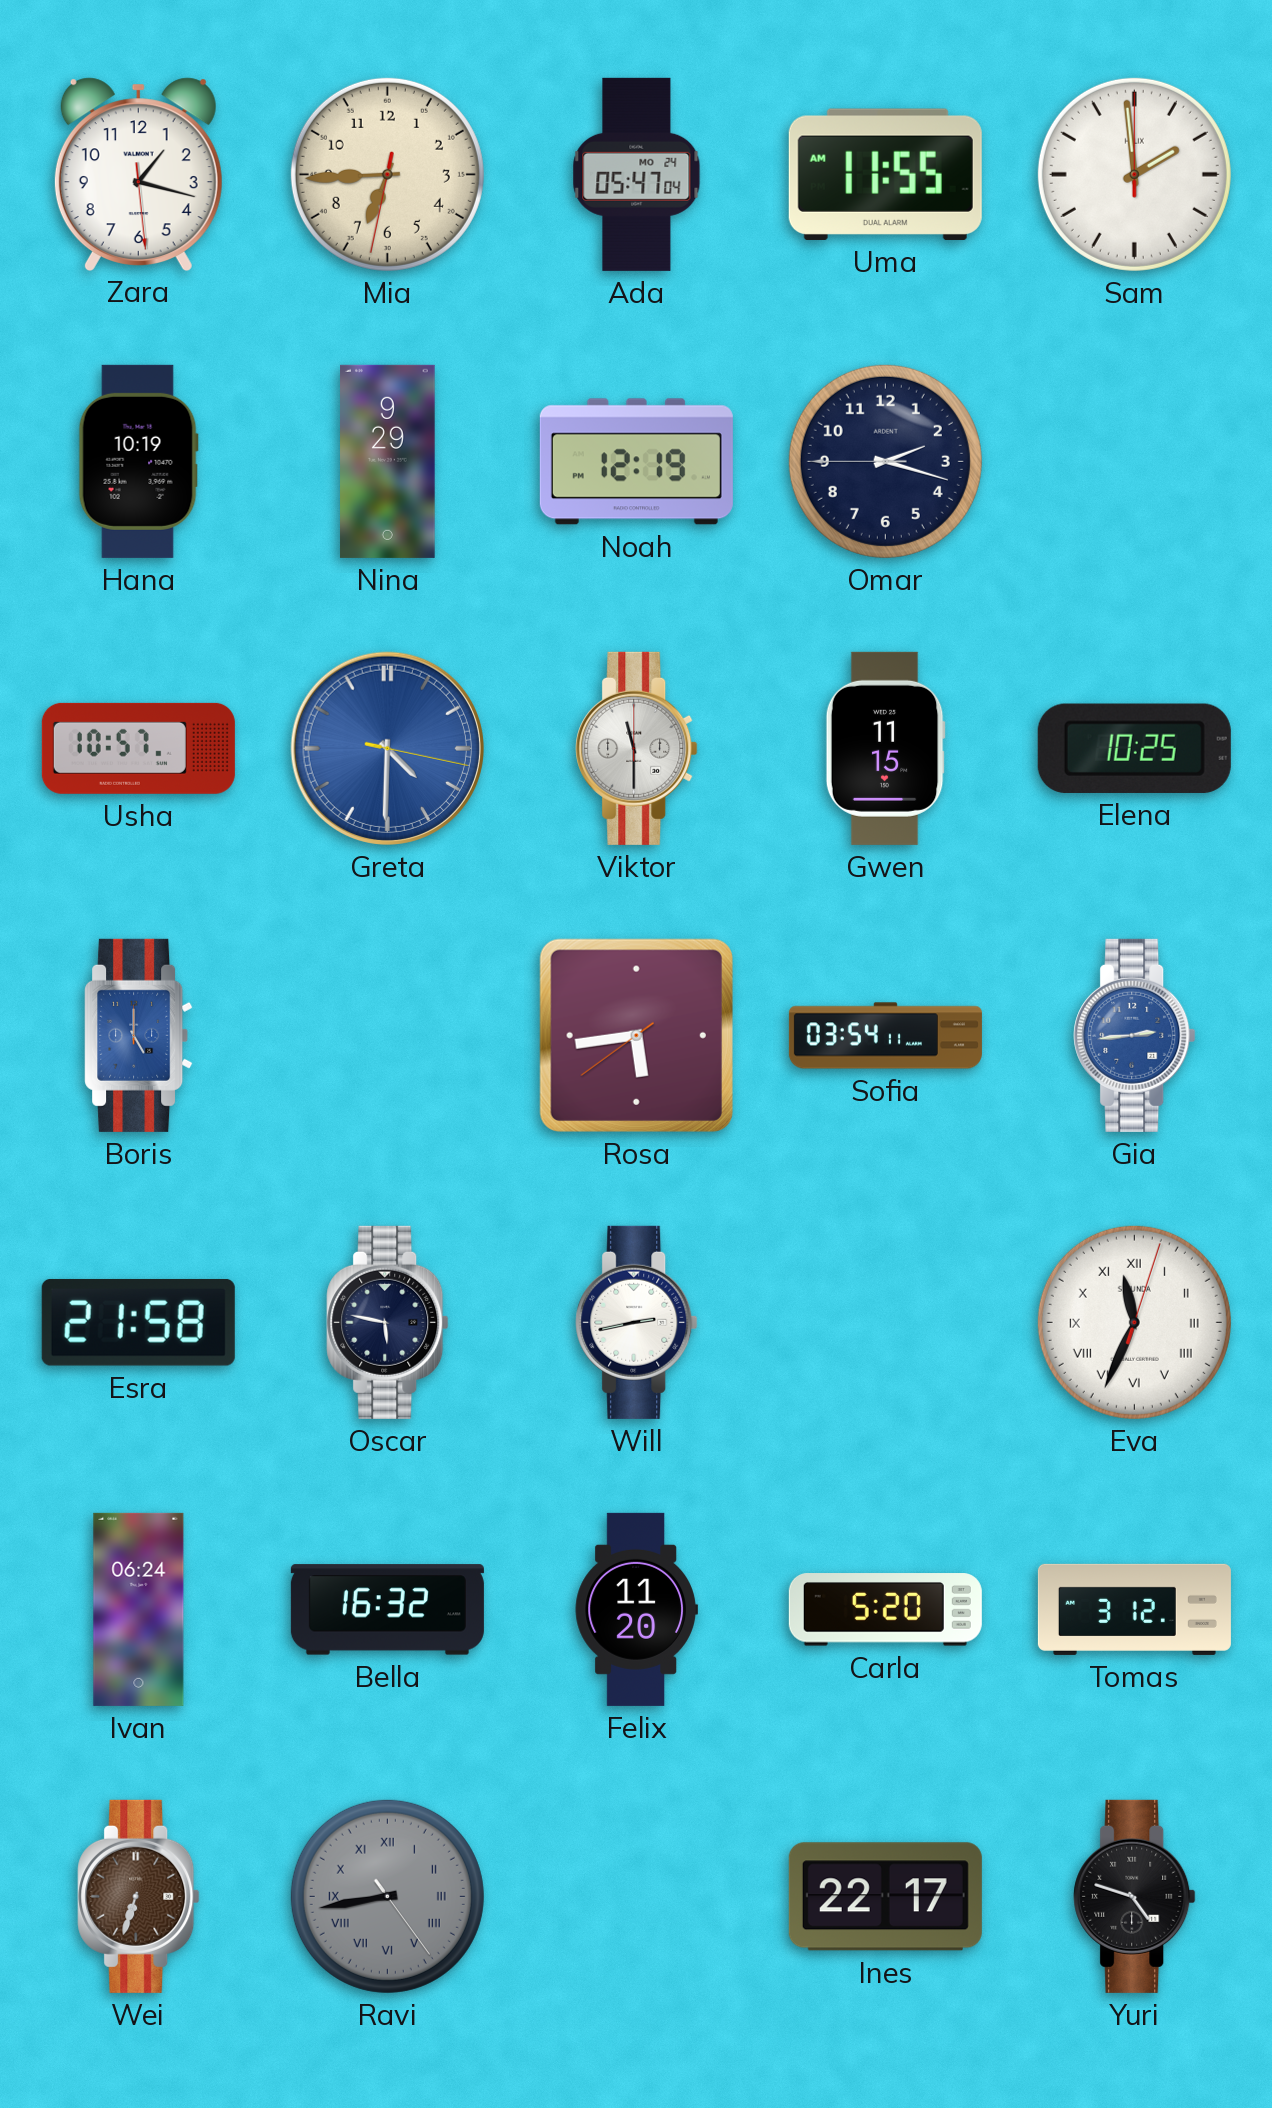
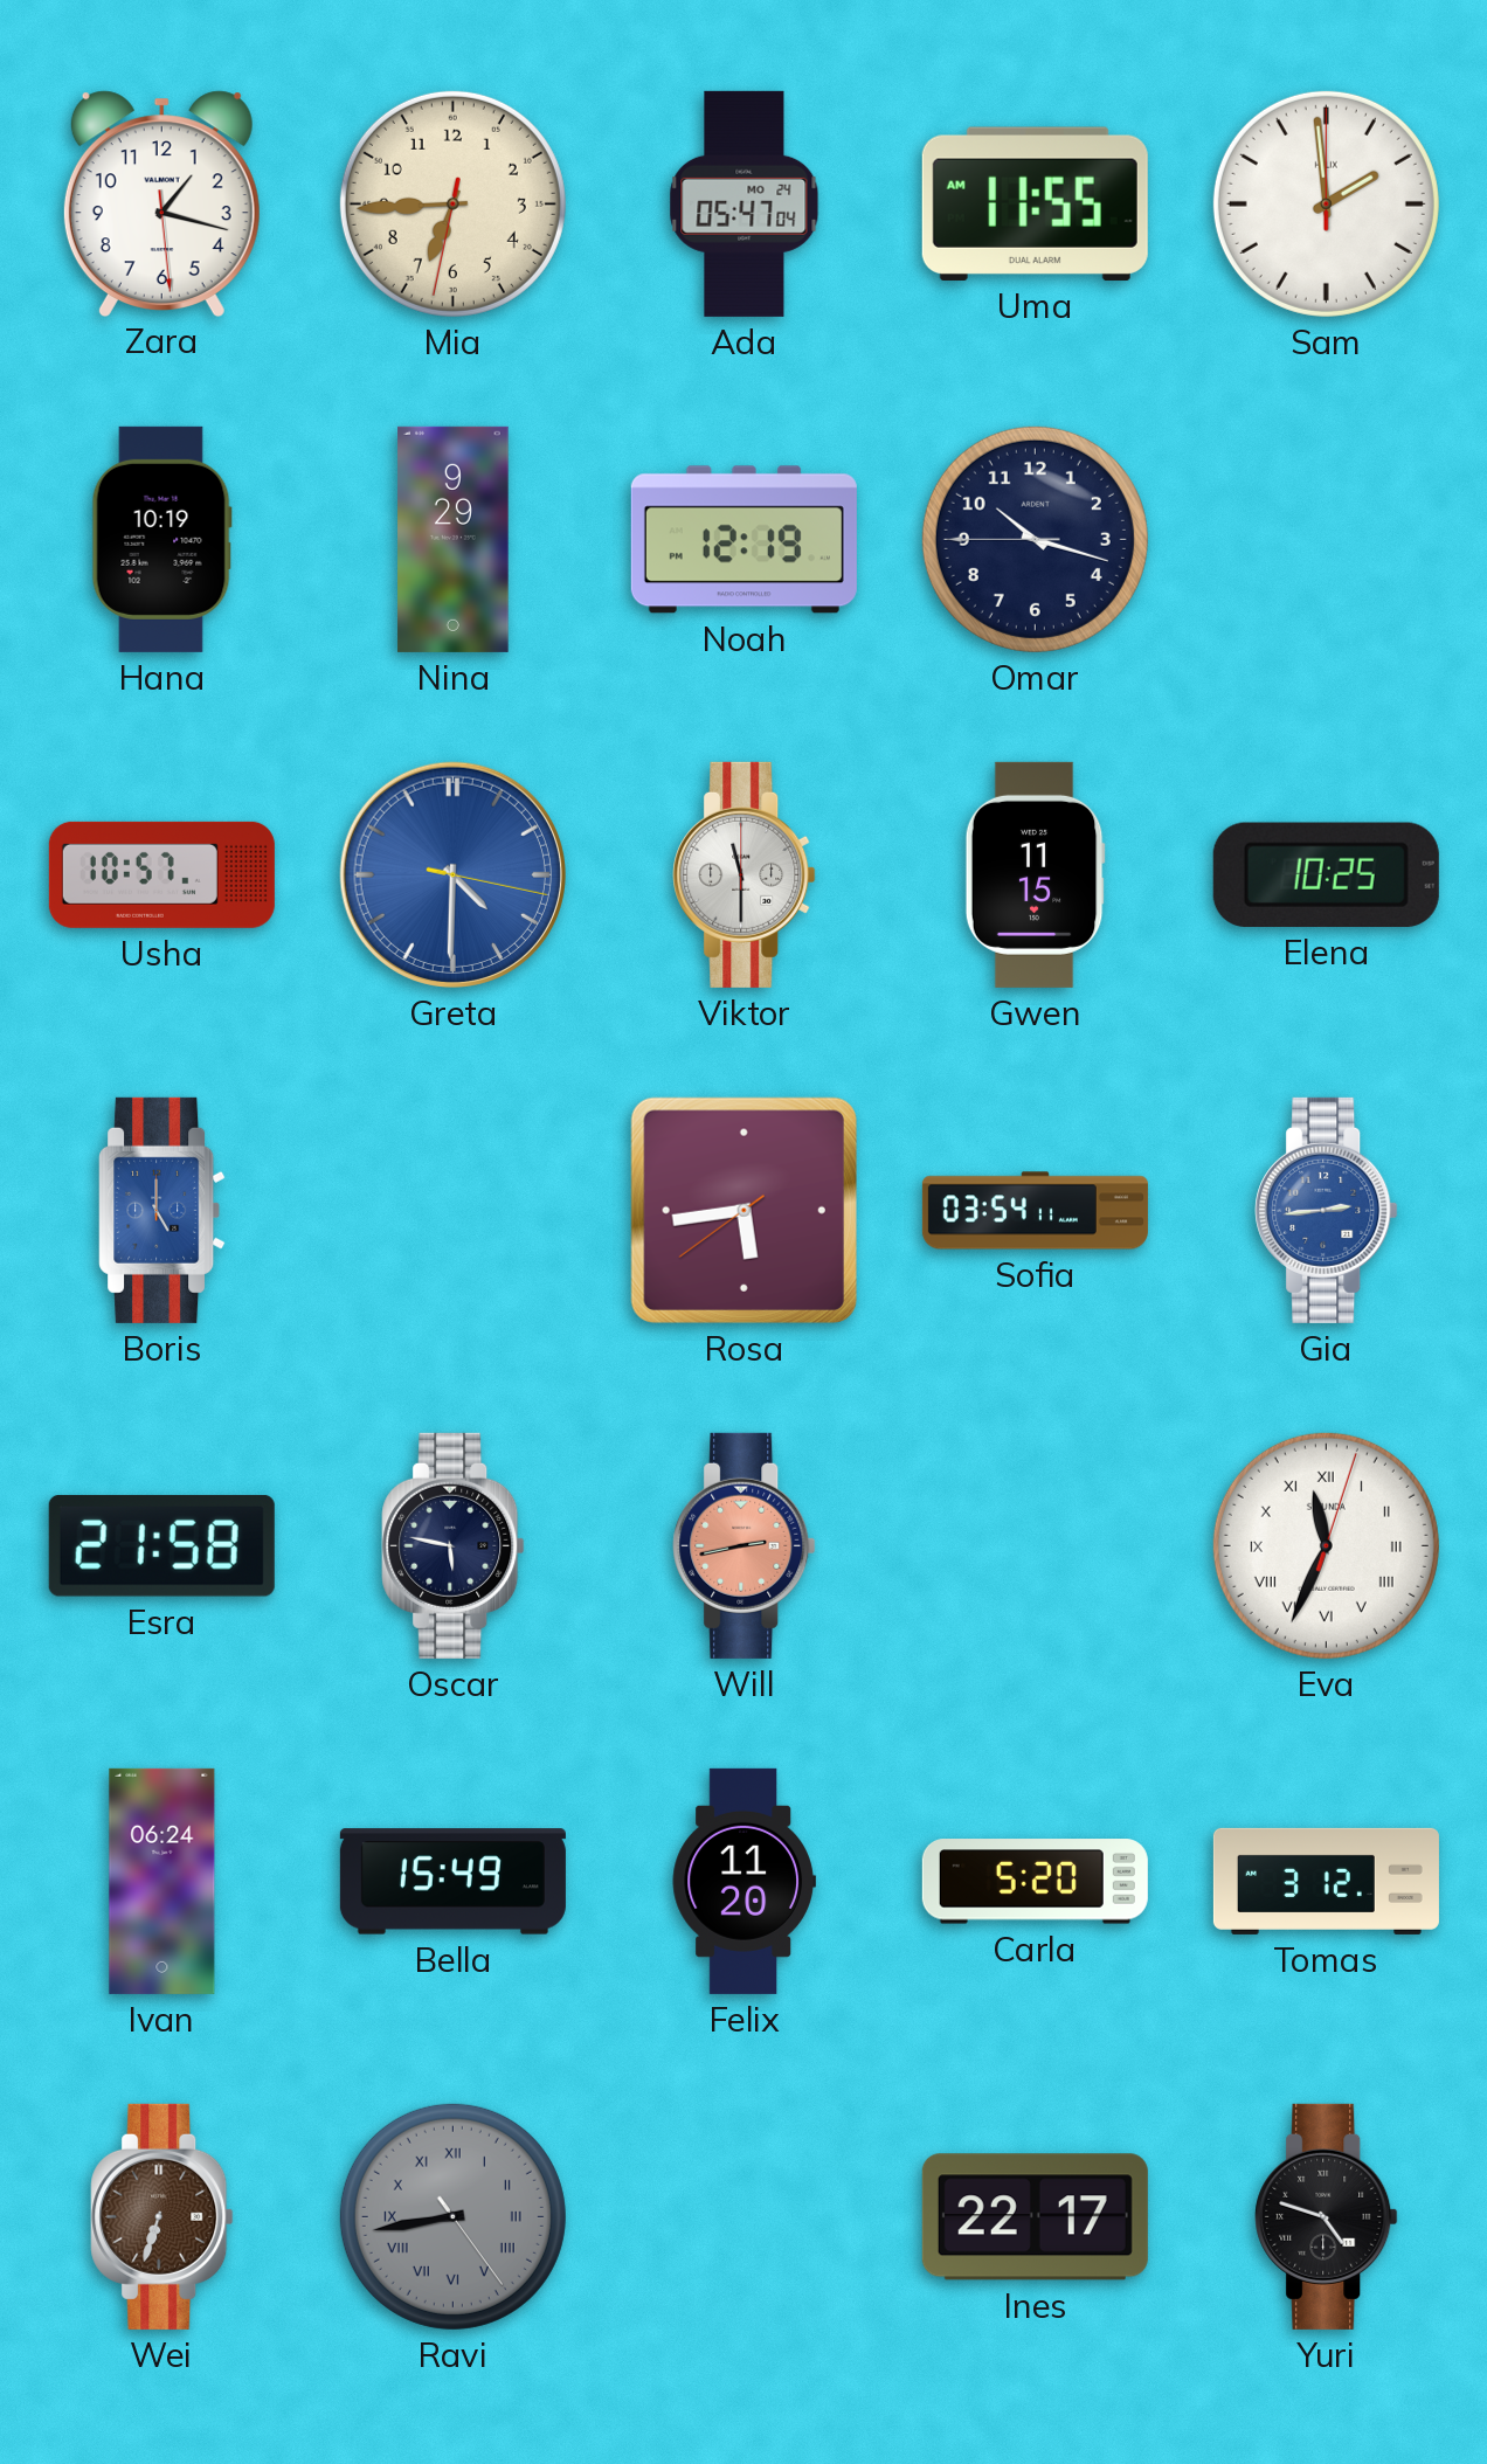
Omar: 2:17 -> 10:17 (1035, 539)
Will dial: white -> salmon (745, 1545)
Bella: 16:32 -> 15:49 (452, 1882)
